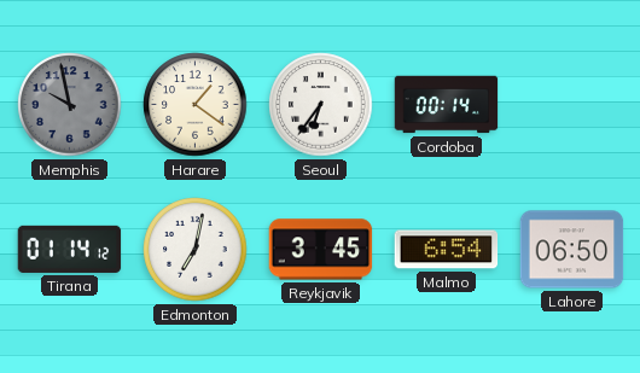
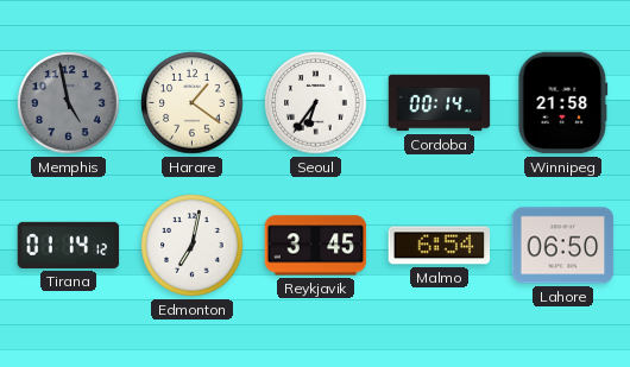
Memphis: 9:58 -> 4:58 (69, 103)
Winnipeg: none -> 21:58 (563, 103)
